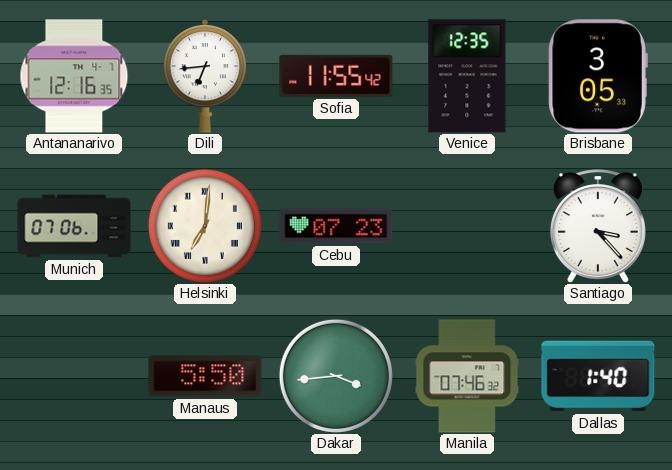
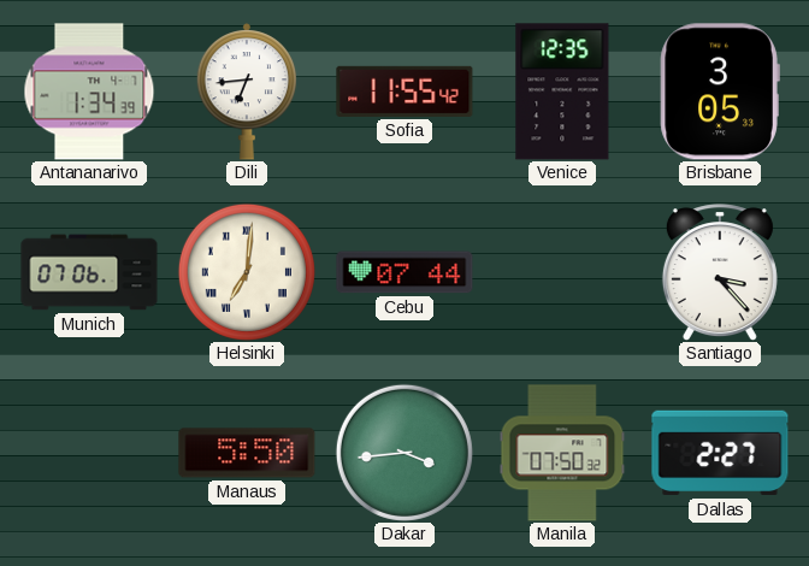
Antananarivo: 12:16 -> 1:34 (89, 92)
Cebu: 07:23 -> 07:44 (404, 272)
Manila: 07:46 -> 07:50 (562, 453)
Dallas: 1:40 -> 2:27 (720, 453)
